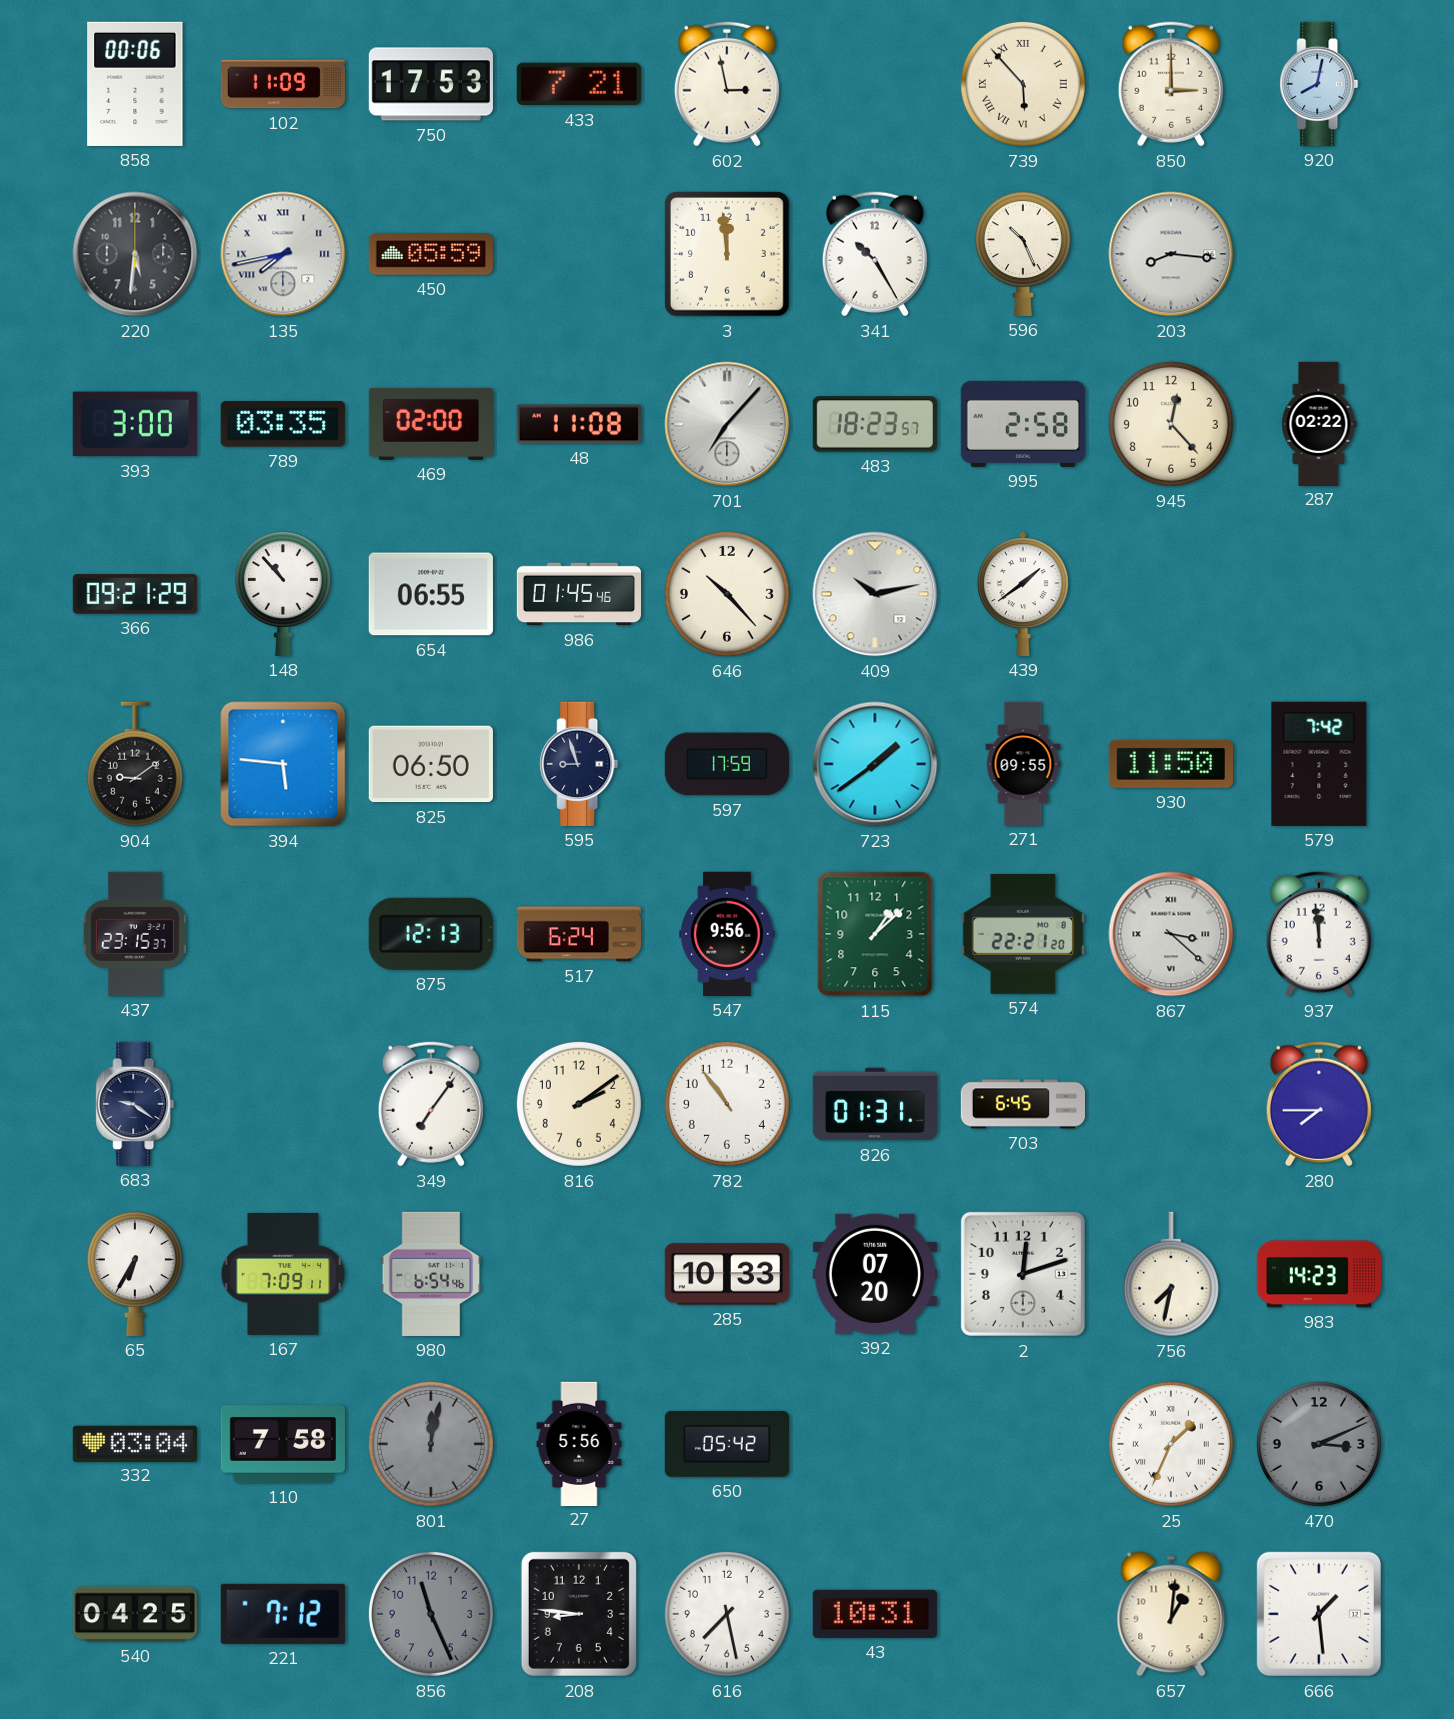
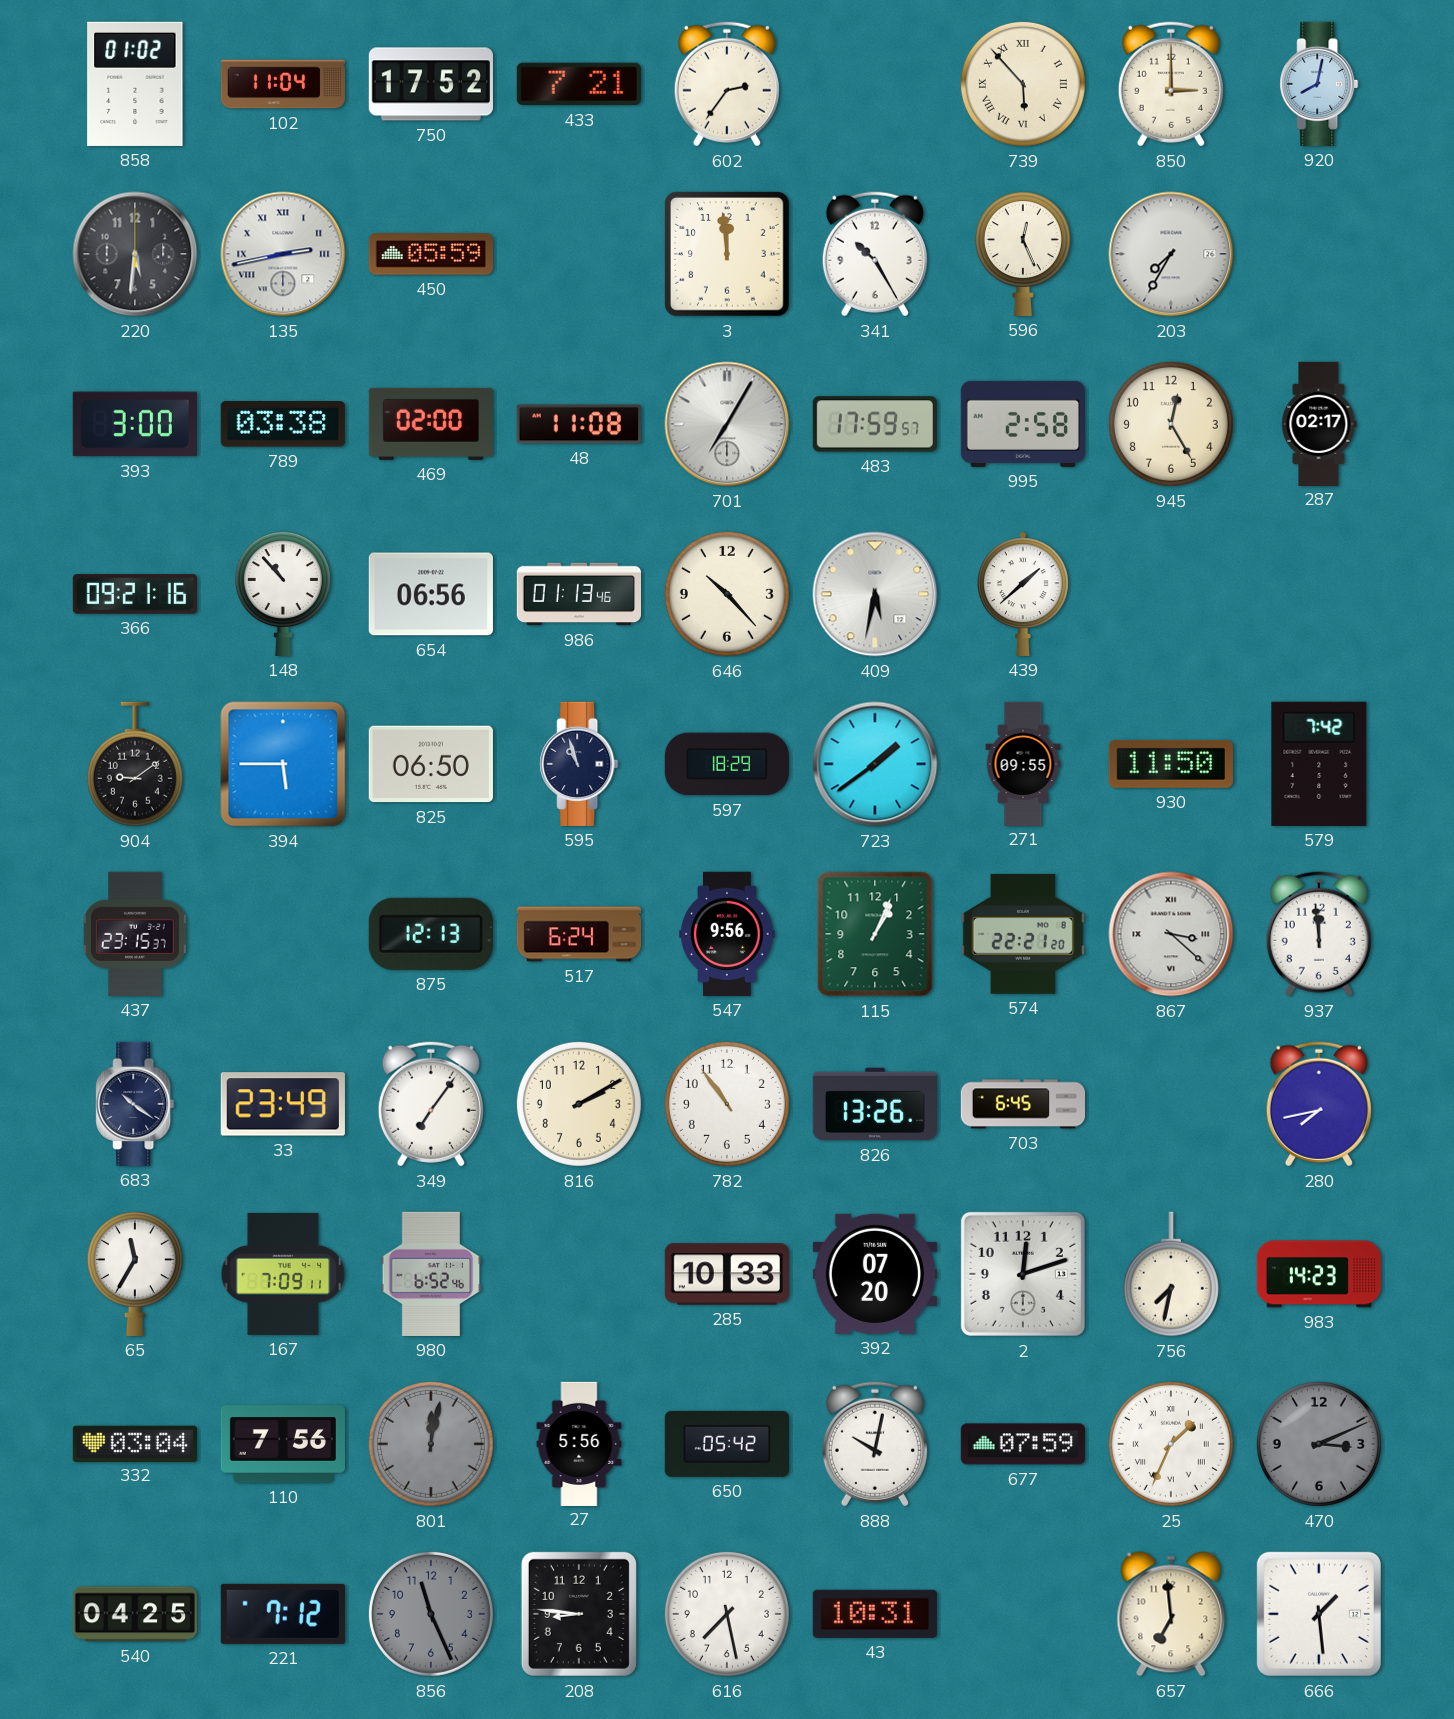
858: 00:06 -> 01:02 (135, 84)
102: 11:09 -> 11:04 (282, 84)
750: 17:53 -> 17:52 (431, 84)
602: 2:58 -> 2:36 (727, 84)
135: 7:43 -> 2:43 (283, 254)
596: 10:26 -> 12:26 (1023, 254)
203: 8:16 -> 7:35 (1171, 254)
789: 03:35 -> 03:38 (283, 424)
701: 7:07 -> 7:05 (727, 424)
483: 18:23 -> 17:59 (875, 424)
945: 12:23 -> 12:25 (1171, 424)
287: 02:22 -> 02:17 (1319, 423)
366: 09:21:29 -> 09:21:16 (135, 594)
654: 06:55 -> 06:56 (431, 594)
986: 01:45 -> 01:13 (578, 594)
409: 10:13 -> 5:32 (875, 594)
439: 1:39 -> 1:38 (1024, 594)
394: 5:46 -> 5:45 (283, 764)
595: 8:57 -> 10:57 (579, 764)
597: 17:59 -> 18:29 (727, 764)
115: 1:08 -> 1:04 (875, 934)
683: 9:21 -> 10:21 (135, 1104)
33: none -> 23:49 (283, 1104)
816: 2:09 -> 2:10 (579, 1104)
826: 01:31 -> 13:26 (875, 1104)
280: 7:45 -> 7:43 (1319, 1104)
65: 6:35 -> 11:35 (135, 1274)
980: 6:54 -> 6:52 (431, 1274)
110: 7:58 -> 7:56 (283, 1444)
888: none -> 10:02 (875, 1444)
677: none -> 07:59 (1023, 1444)
657: 1:01 -> 6:59 (1171, 1614)
